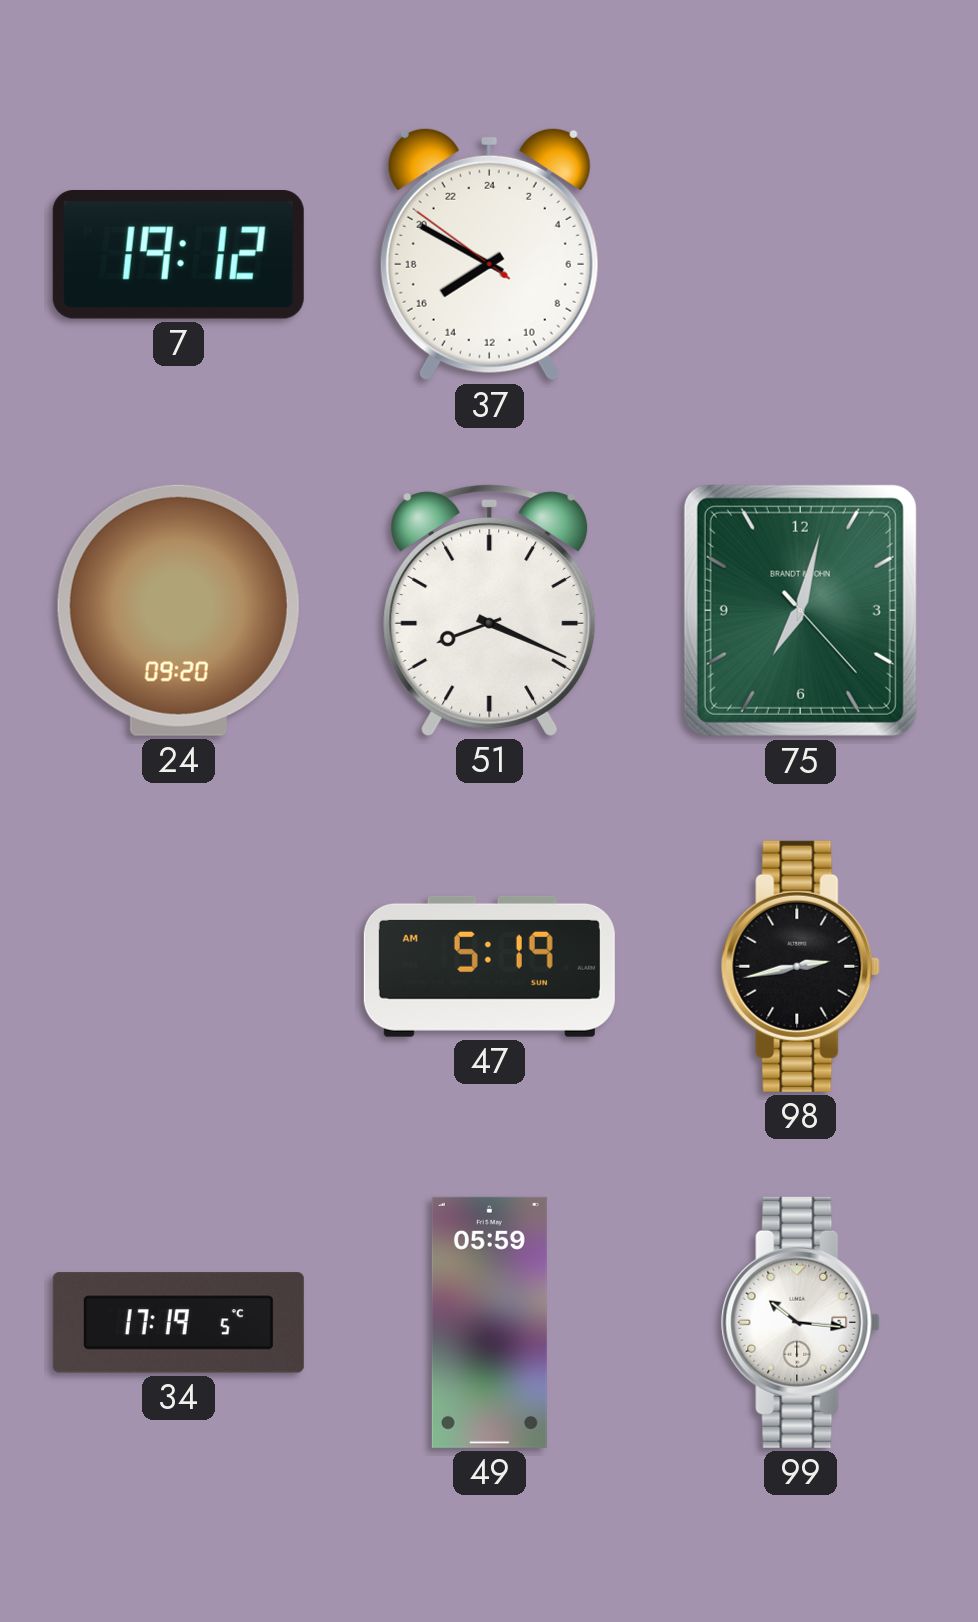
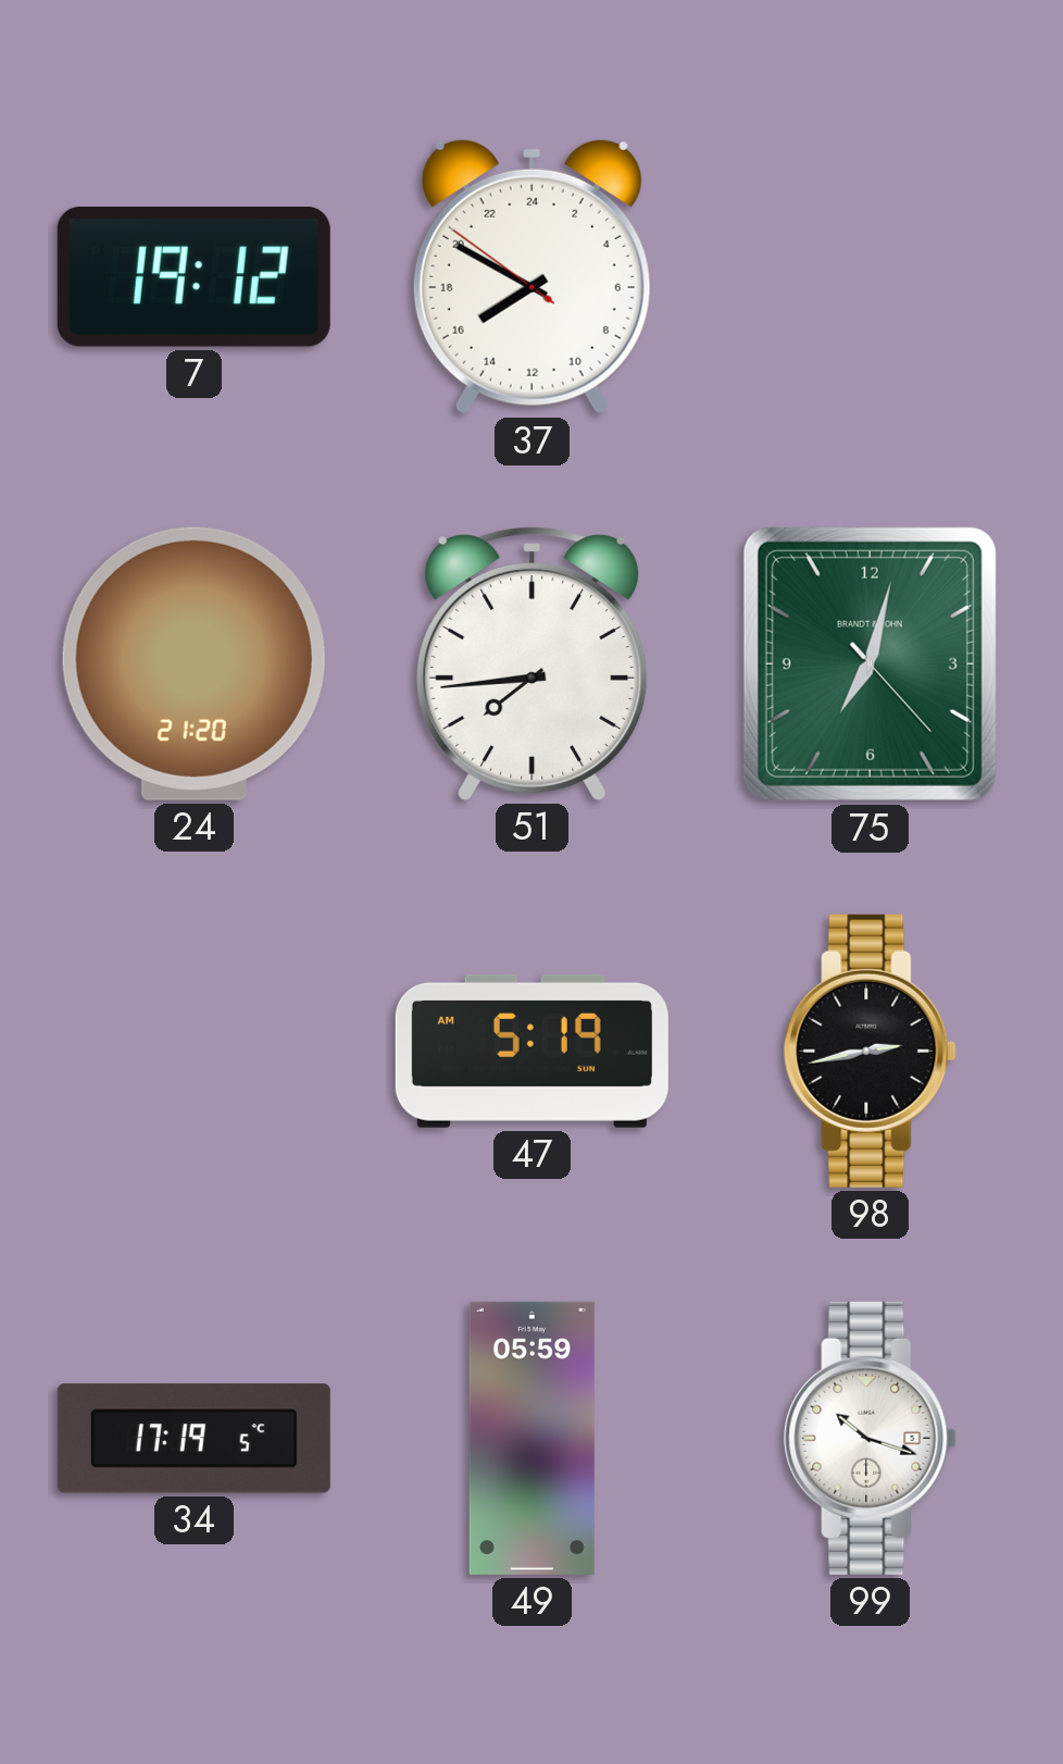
24: 09:20 -> 21:20 (193, 663)
51: 8:19 -> 7:44 (533, 663)
99: 10:16 -> 10:18 (871, 1438)
